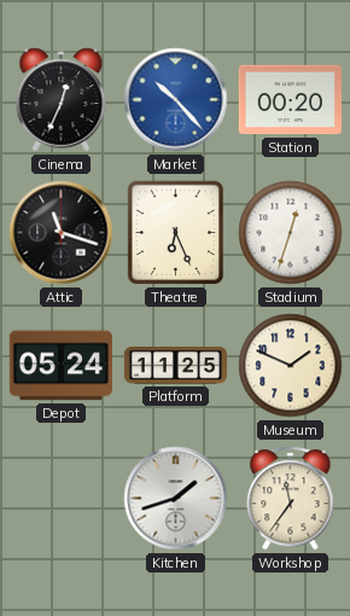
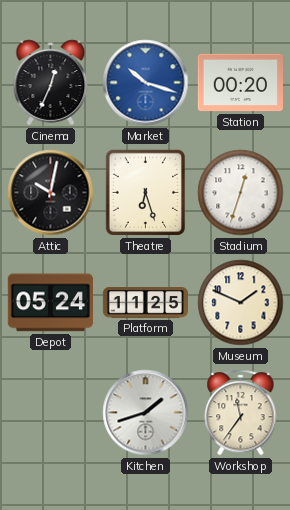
Market: 10:23 -> 10:18 (146, 83)
Attic: 11:18 -> 10:02 (51, 193)
Theatre: 6:26 -> 6:27 (146, 193)
